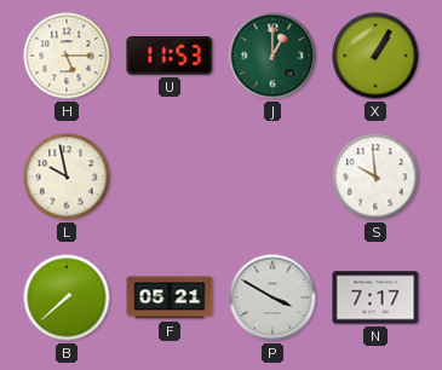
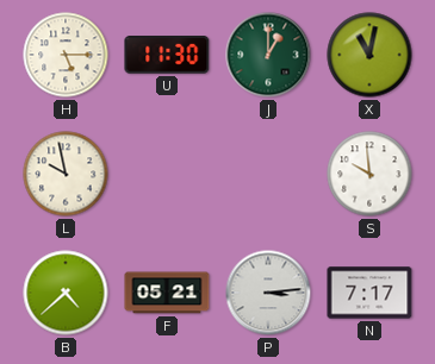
U: 11:53 -> 11:30 (167, 56)
X: 1:05 -> 11:02 (369, 55)
B: 7:38 -> 4:38 (66, 293)
P: 3:50 -> 3:14 (268, 293)
